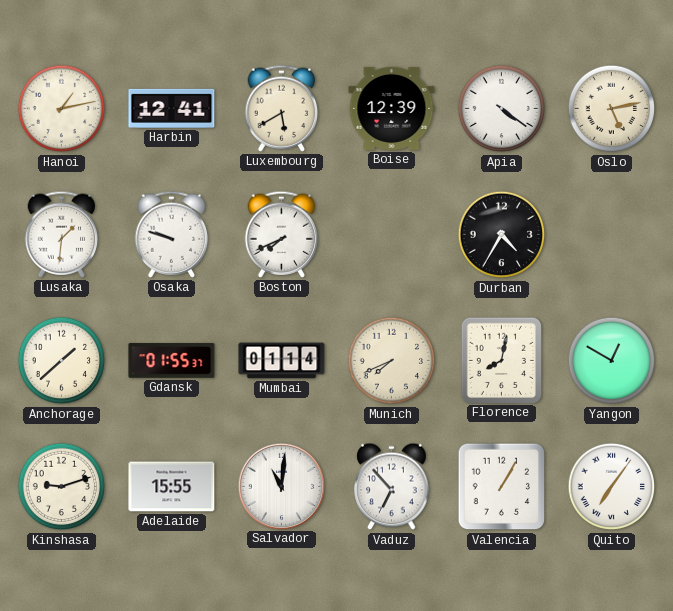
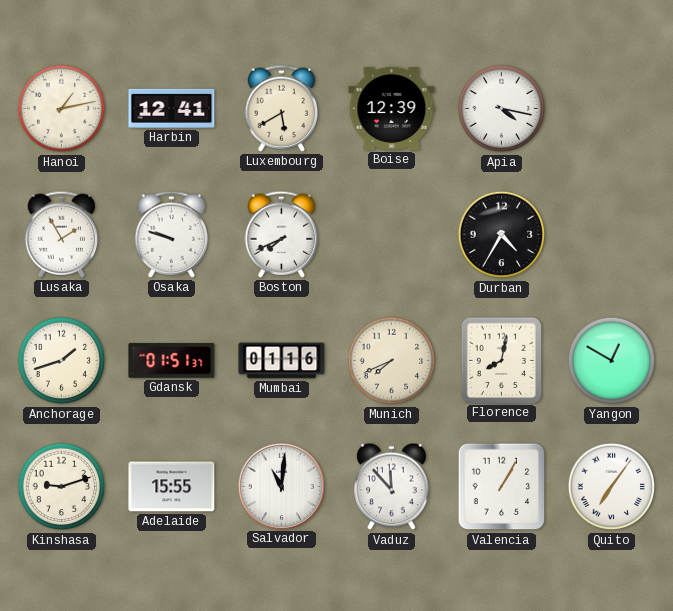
Apia: 4:21 -> 4:17 (502, 109)
Oslo: 5:13 -> none (612, 109)
Lusaka: 1:31 -> 1:55 (62, 234)
Anchorage: 1:38 -> 1:42 (62, 361)
Gdansk: 01:55 -> 01:51 (172, 361)
Mumbai: 01:14 -> 01:16 (282, 361)
Vaduz: 6:53 -> 11:53 (392, 487)
